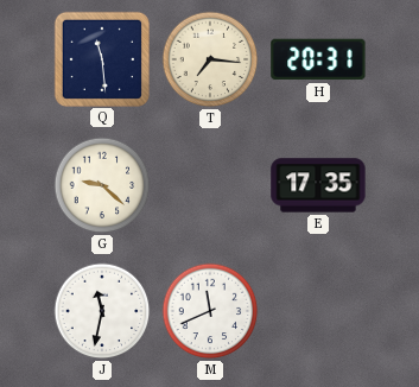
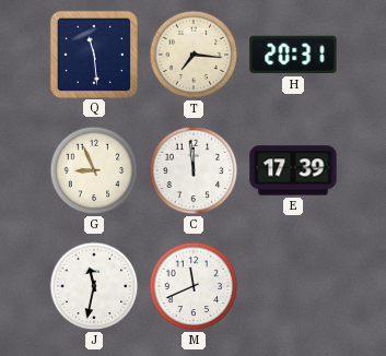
G: 9:22 -> 8:56 (94, 170)
C: none -> 11:59 (194, 170)
E: 17:35 -> 17:39 (293, 170)
